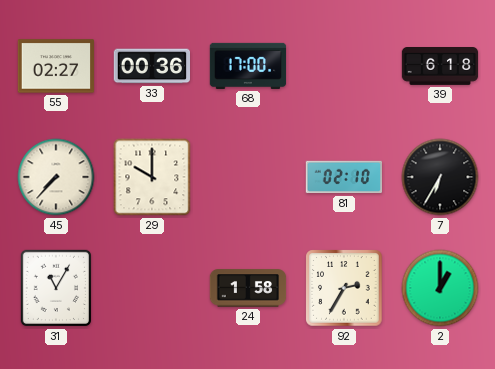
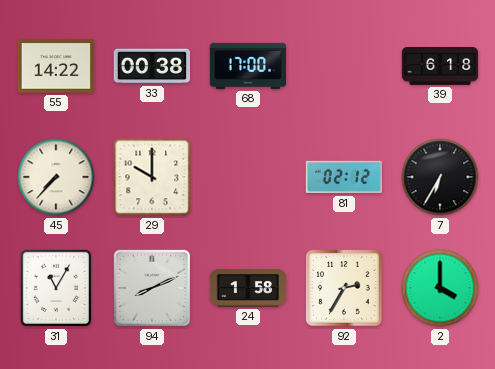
55: 02:27 -> 14:22 (56, 66)
33: 00:36 -> 00:38 (152, 66)
81: 02:10 -> 02:12 (344, 177)
94: none -> 8:11 (152, 288)
2: 1:00 -> 4:00 (440, 288)
